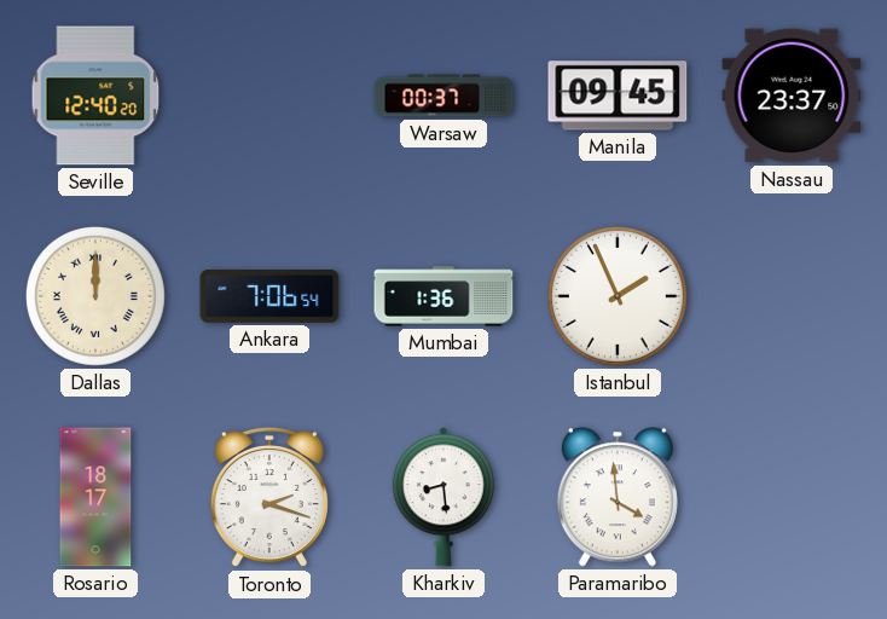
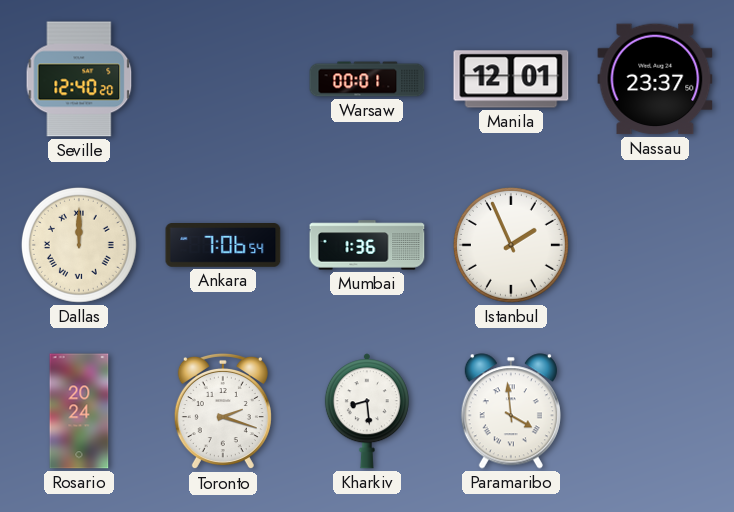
Warsaw: 00:37 -> 00:01 (367, 79)
Manila: 09:45 -> 12:01 (511, 79)
Rosario: 18:17 -> 20:24 (79, 411)
